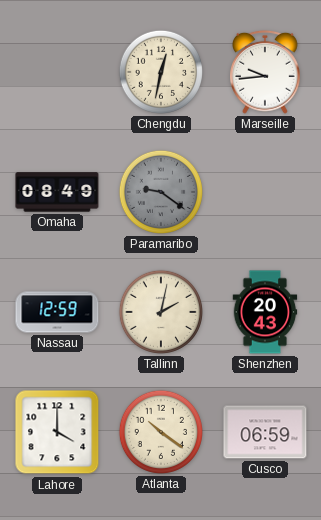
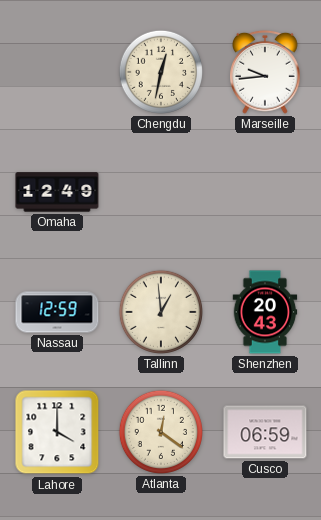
Omaha: 08:49 -> 12:49 (57, 192)
Paramaribo: 9:21 -> none (161, 192)
Tallinn: 2:02 -> 12:59 (161, 312)
Atlanta: 10:21 -> 12:21 (161, 432)
